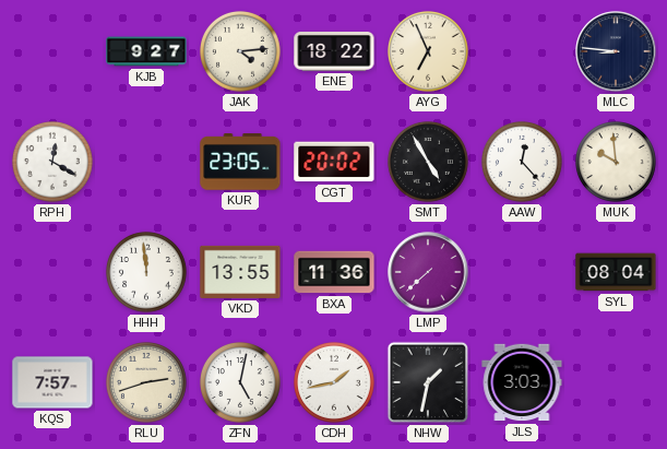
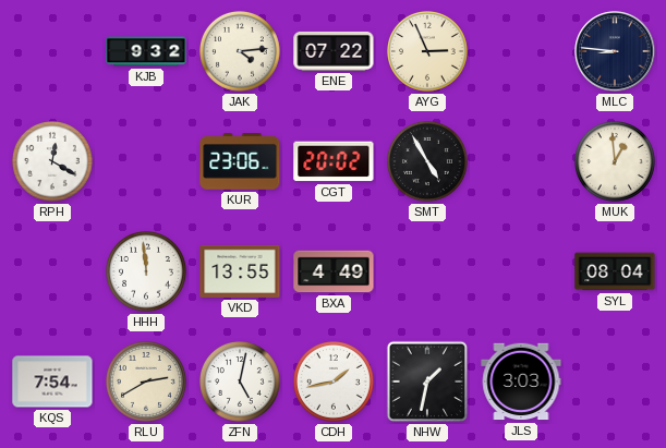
KJB: 9:27 -> 9:32 (146, 51)
ENE: 18:22 -> 07:22 (334, 51)
AYG: 6:56 -> 2:56 (428, 52)
KUR: 23:05 -> 23:06 (240, 161)
AAW: 12:23 -> none (523, 163)
MUK: 9:59 -> 12:59 (616, 162)
BXA: 11:36 -> 4:49 (334, 271)
LMP: 7:38 -> none (428, 272)
KQS: 7:57 -> 7:54 (52, 382)
RLU: 2:42 -> 2:40 (147, 383)
